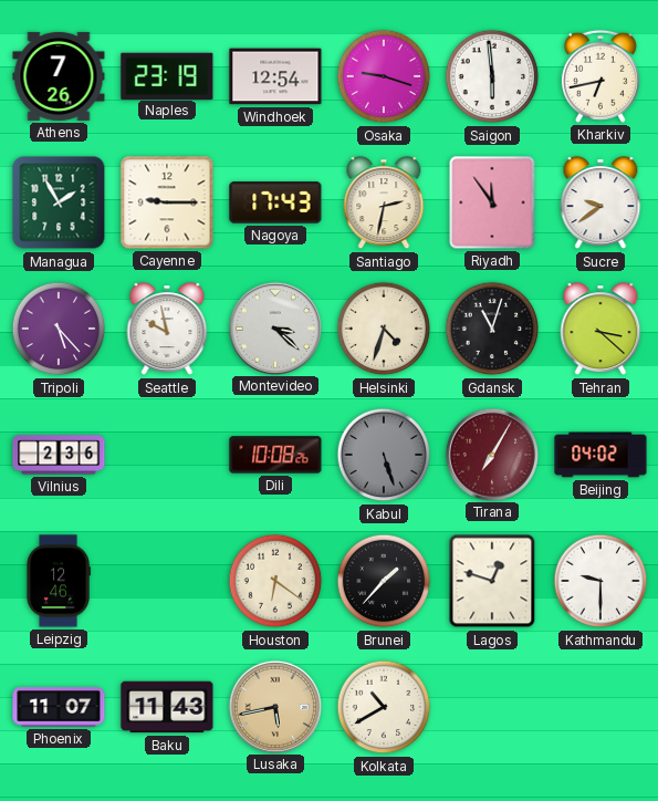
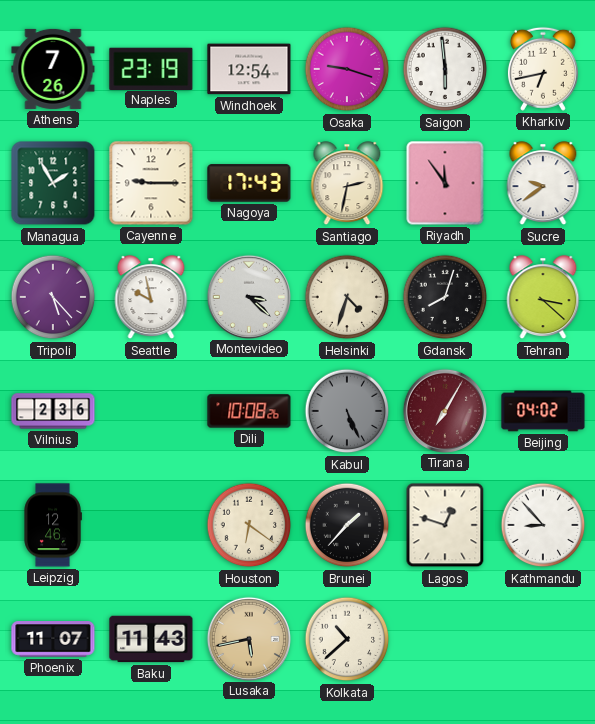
Gdansk: 11:03 -> 8:03 (445, 297)
Kabul: 5:27 -> 5:26 (347, 411)
Kathmandu: 9:30 -> 8:53 (543, 525)
Kolkata: 10:40 -> 10:38 (347, 639)
